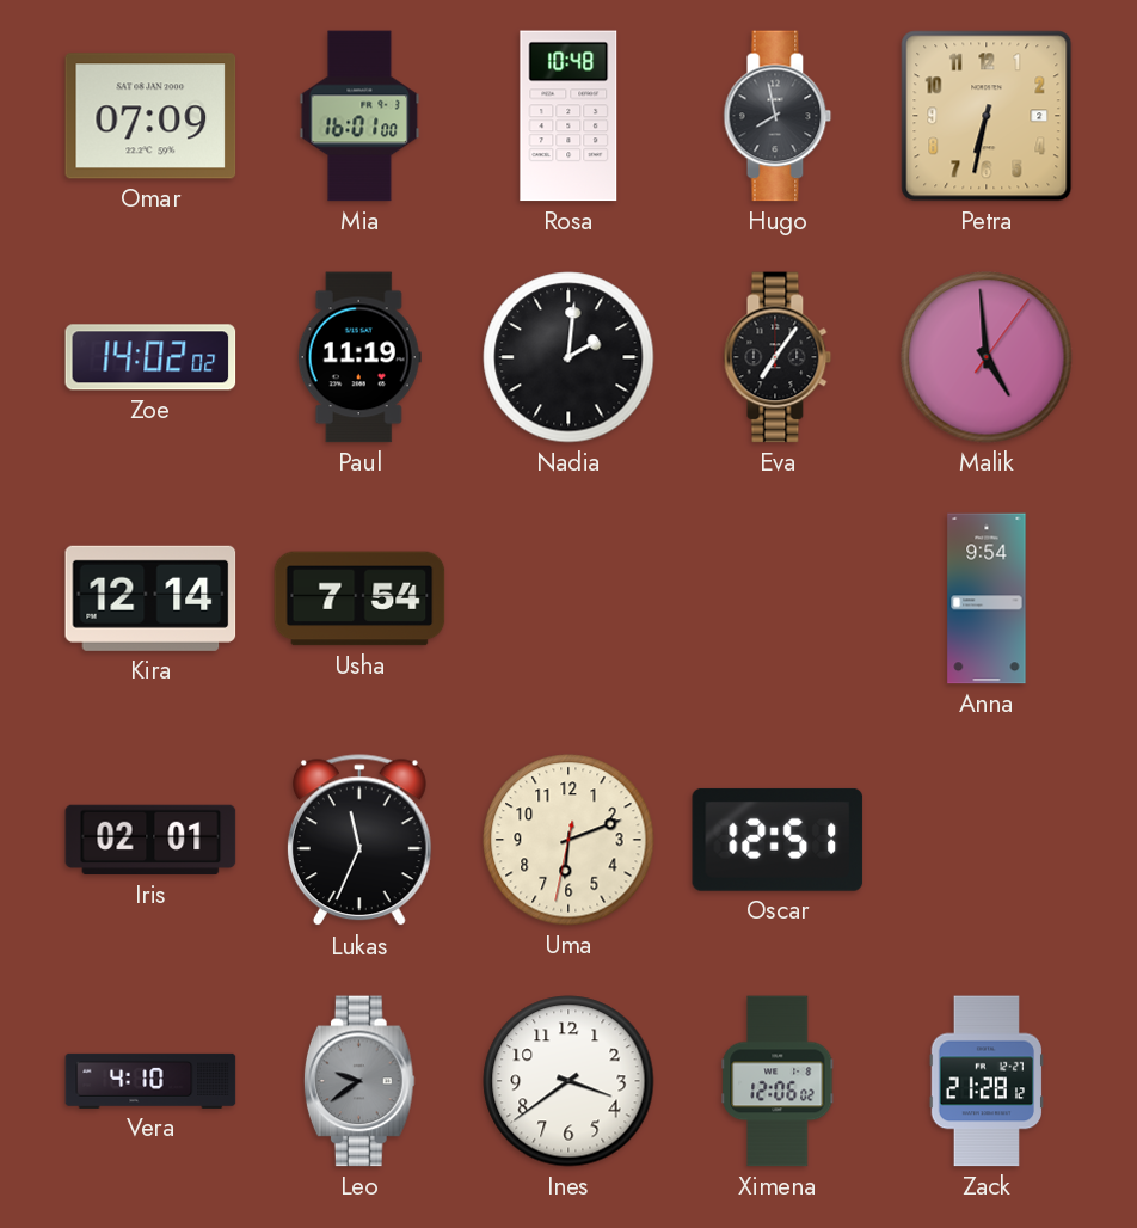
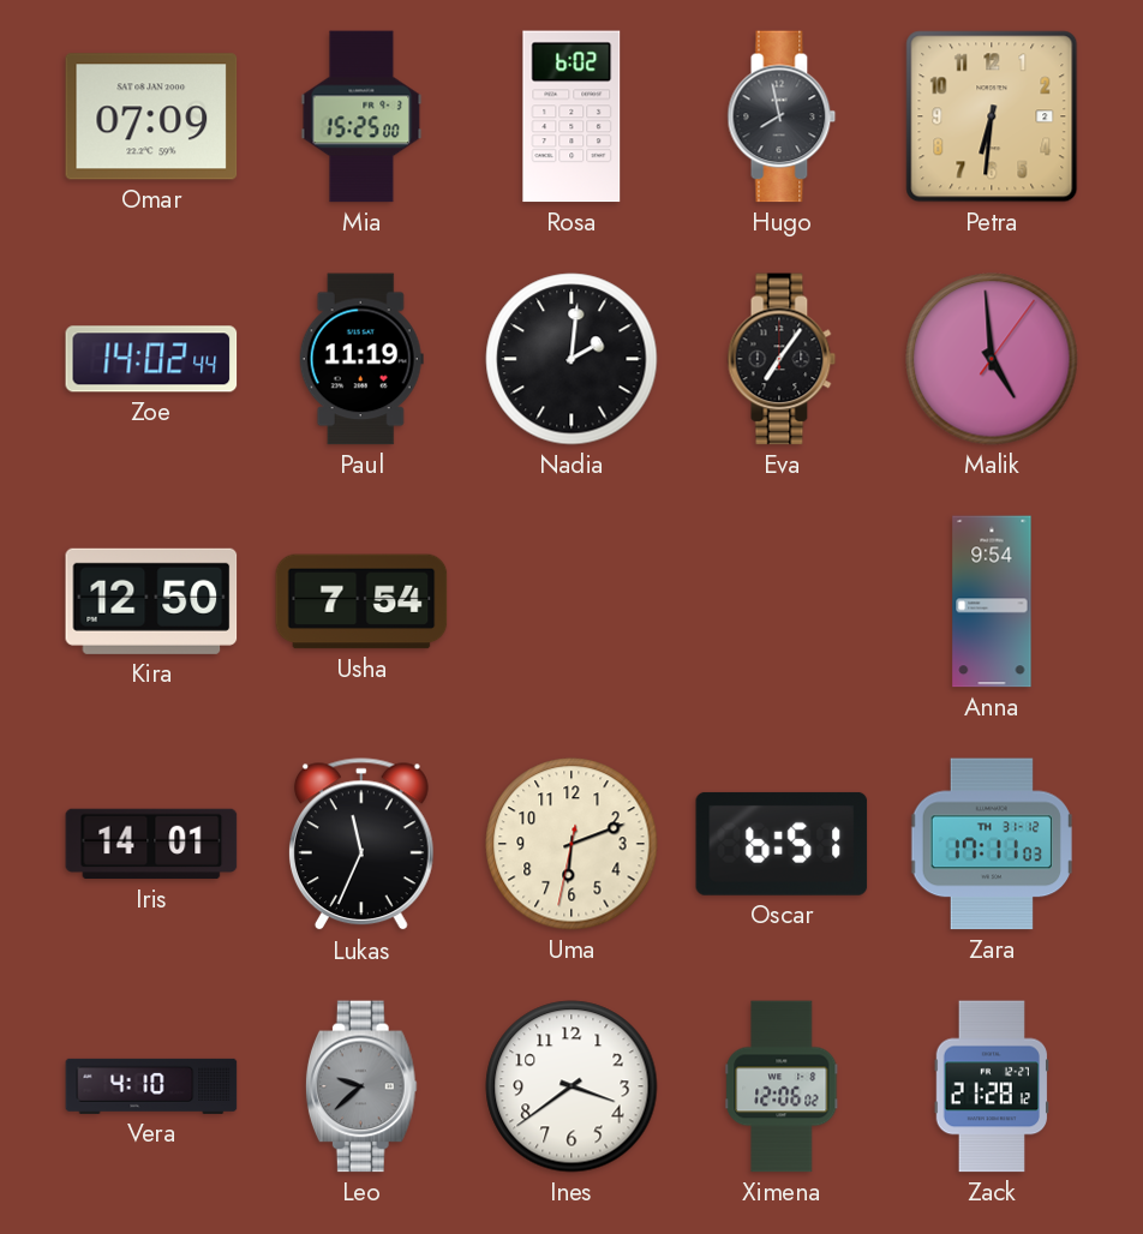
Mia: 16:01 -> 15:25 (361, 116)
Rosa: 10:48 -> 6:02 (571, 116)
Petra: 6:32 -> 6:31 (992, 116)
Zoe: 14:02:02 -> 14:02:44 (151, 359)
Kira: 12:14 -> 12:50 (151, 601)
Iris: 02:01 -> 14:01 (151, 844)
Oscar: 12:51 -> 6:51 (782, 844)
Zara: none -> 17:11 (991, 844)
Leo: 9:39 -> 9:38 (361, 1086)
